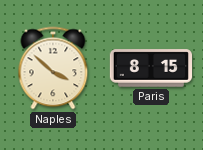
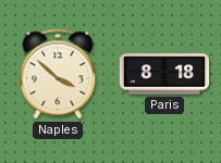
Paris: 8:15 -> 8:18 (164, 74)
